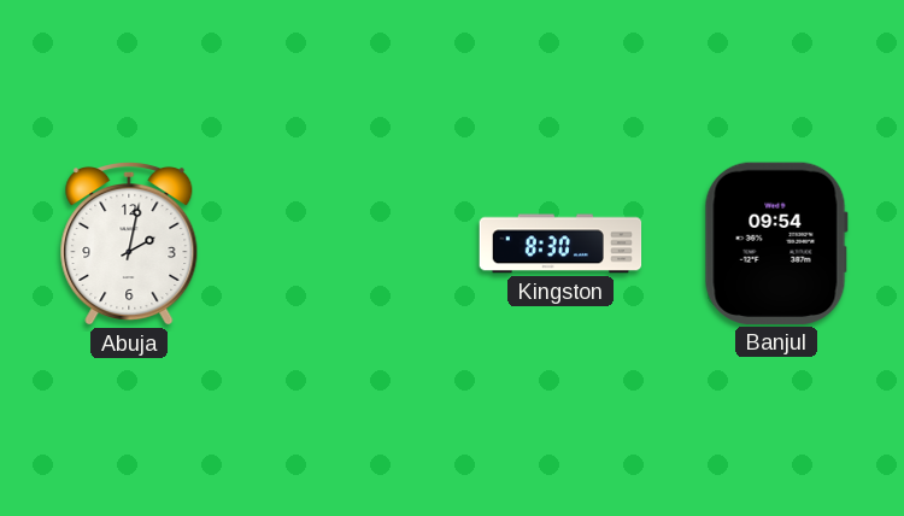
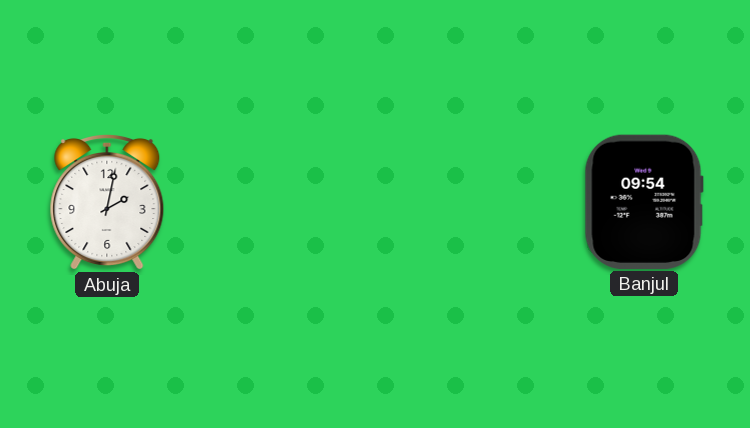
Kingston: 8:30 -> none (560, 244)
